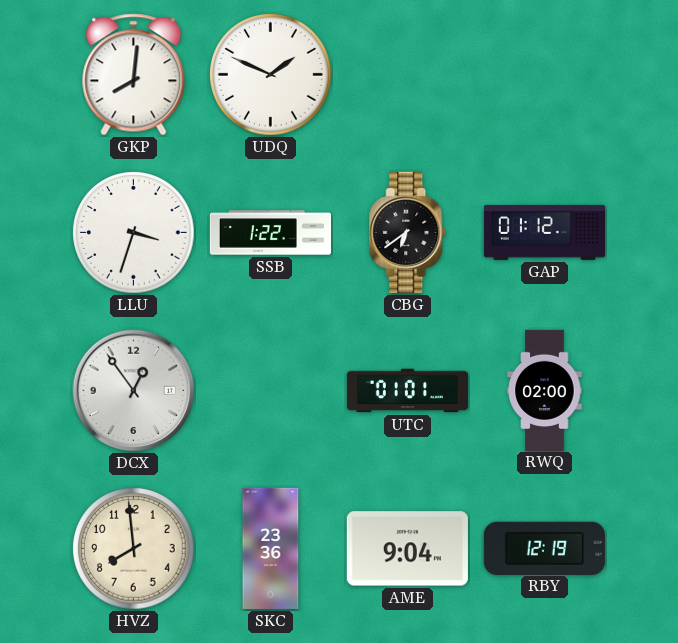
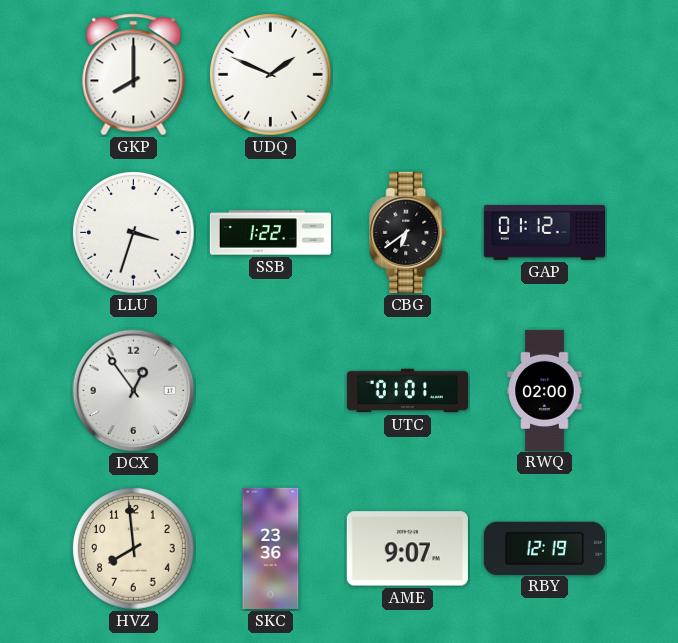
GKP: 8:01 -> 8:00 (134, 75)
AME: 9:04 -> 9:07 (407, 549)
